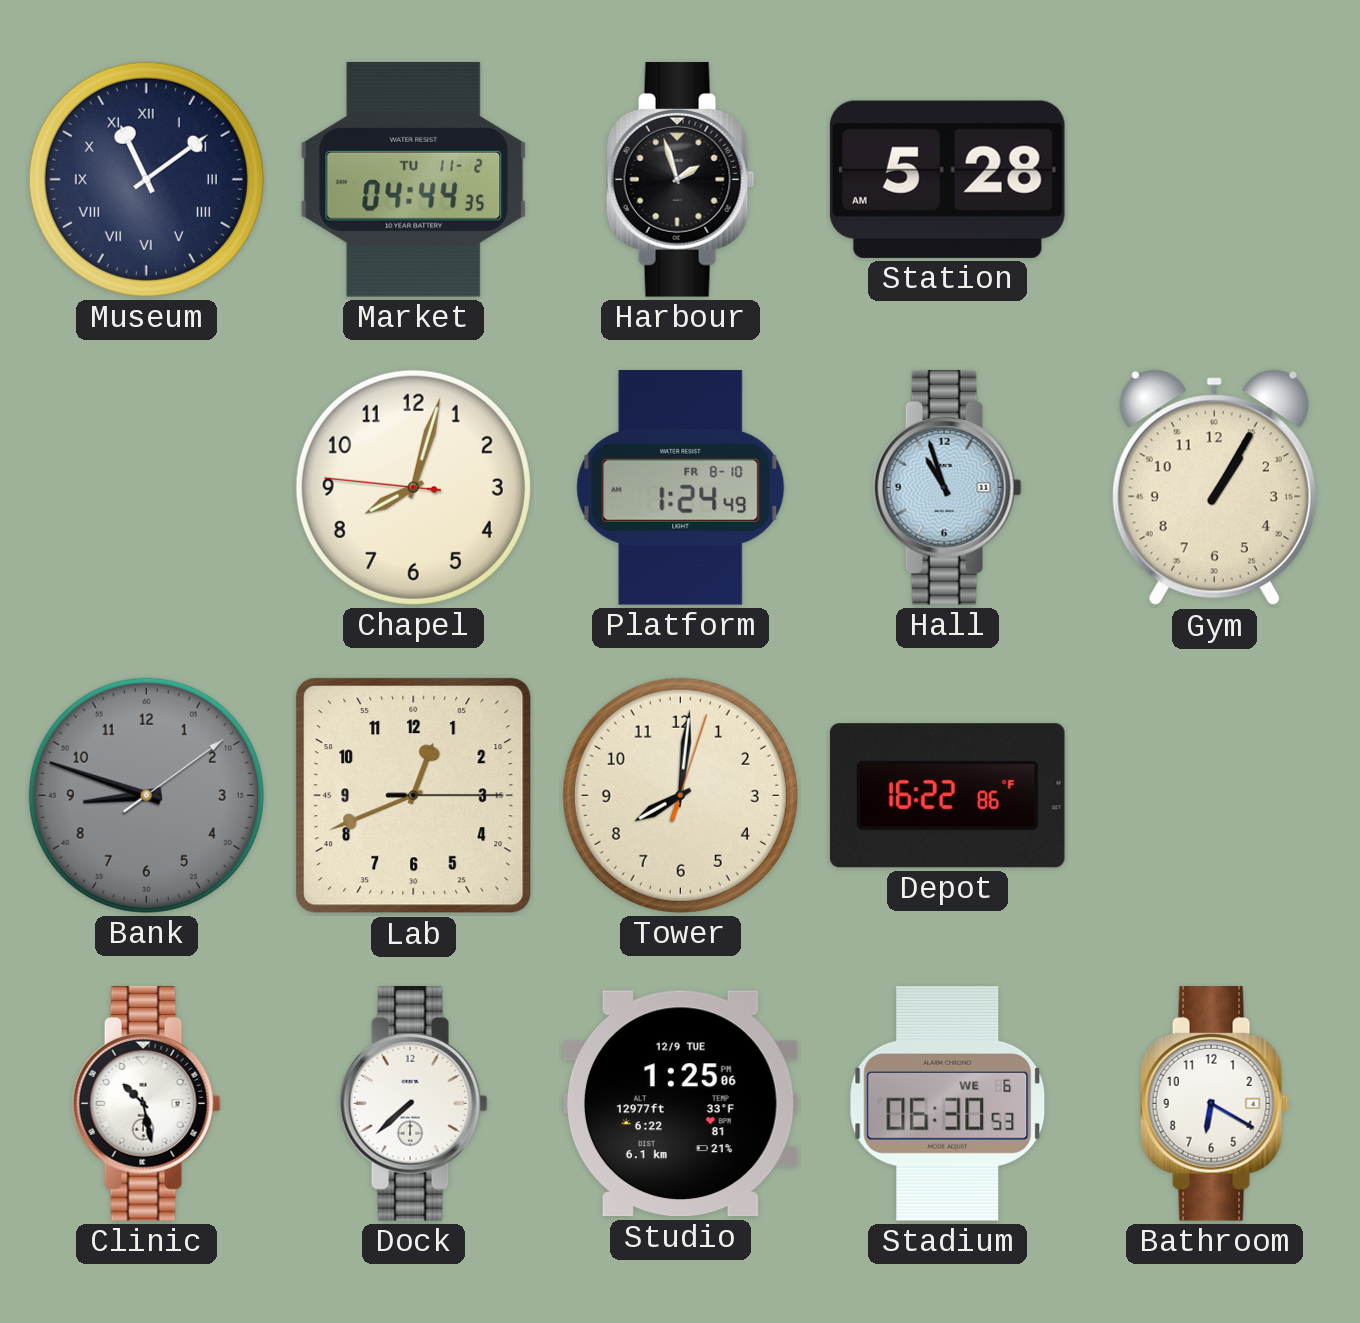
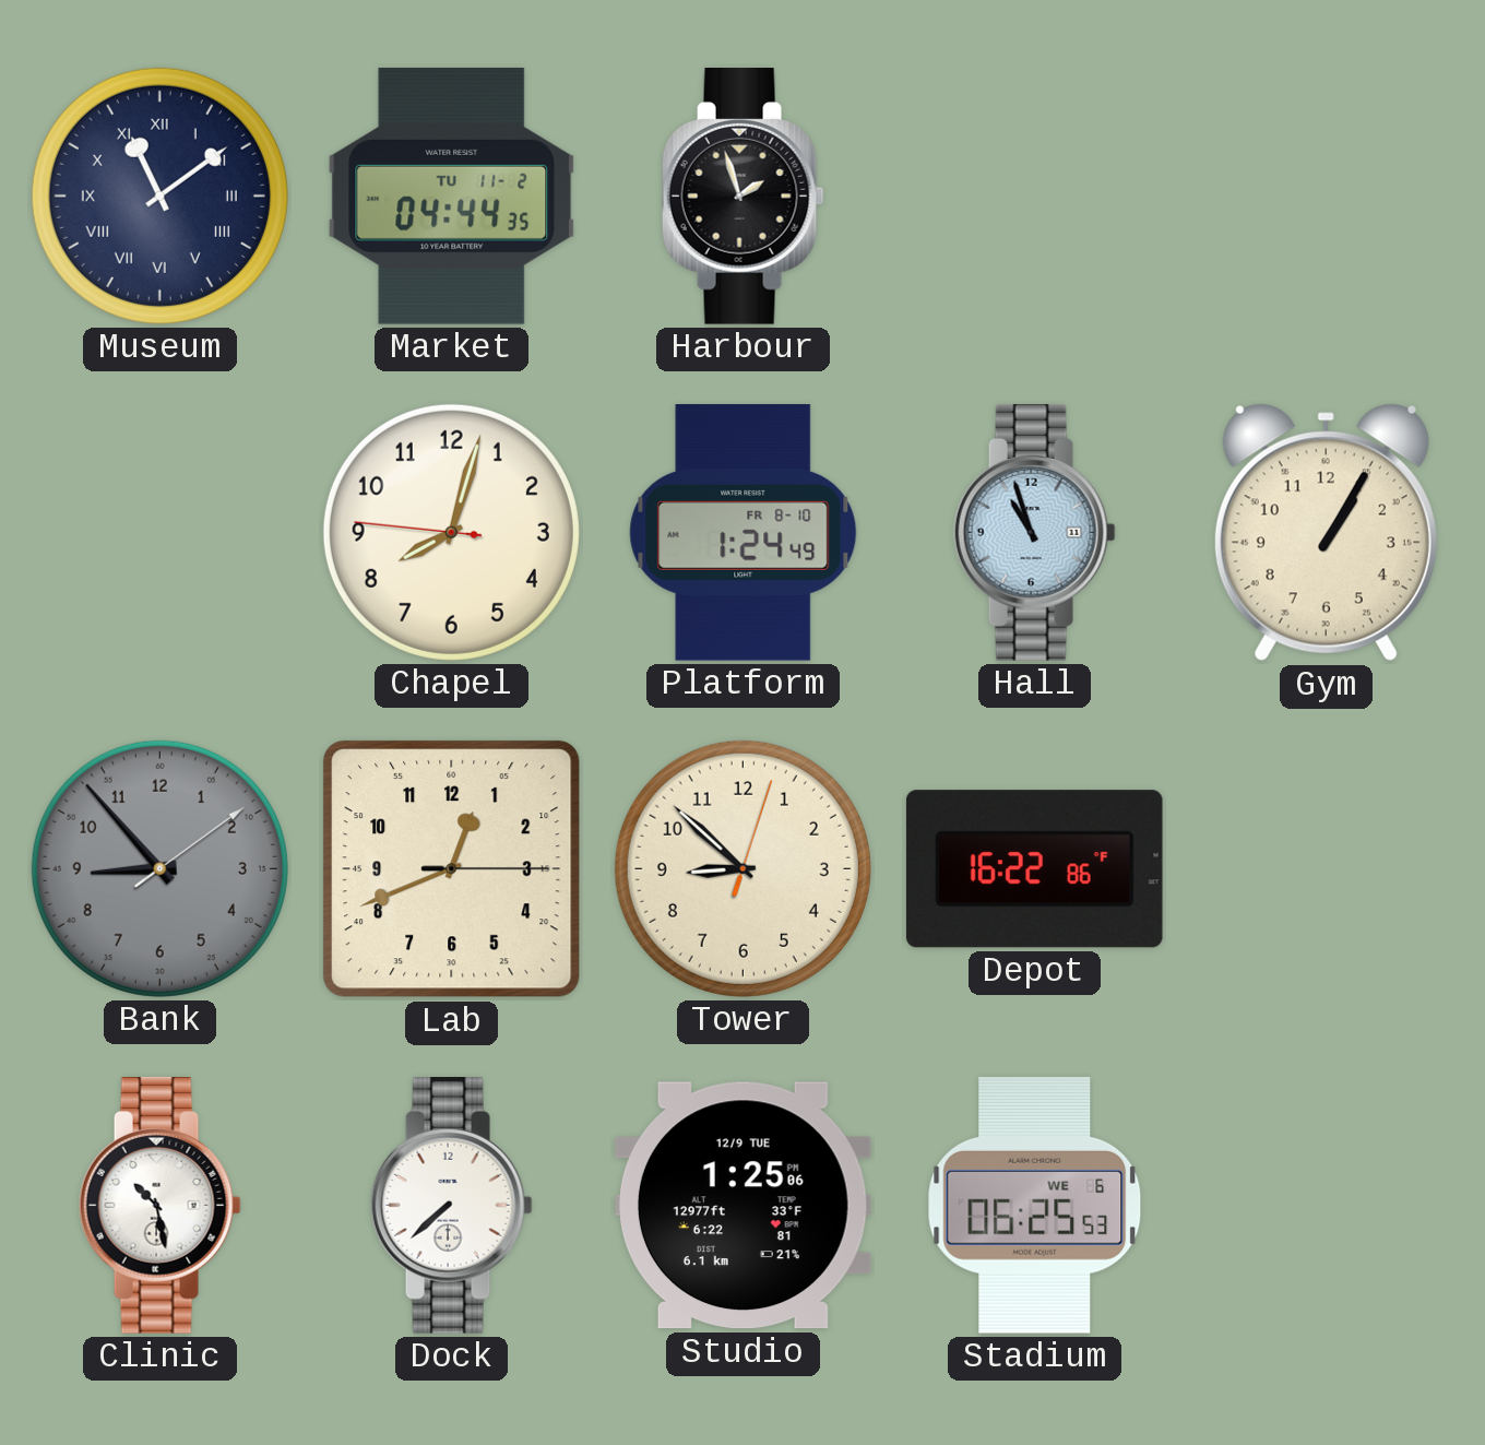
Station: 5:28 -> none (947, 179)
Bank: 8:48 -> 8:53 (159, 868)
Tower: 8:01 -> 8:52 (742, 868)
Stadium: 06:30 -> 06:25 (1035, 1205)
Bathroom: 6:20 -> none (1214, 1104)
